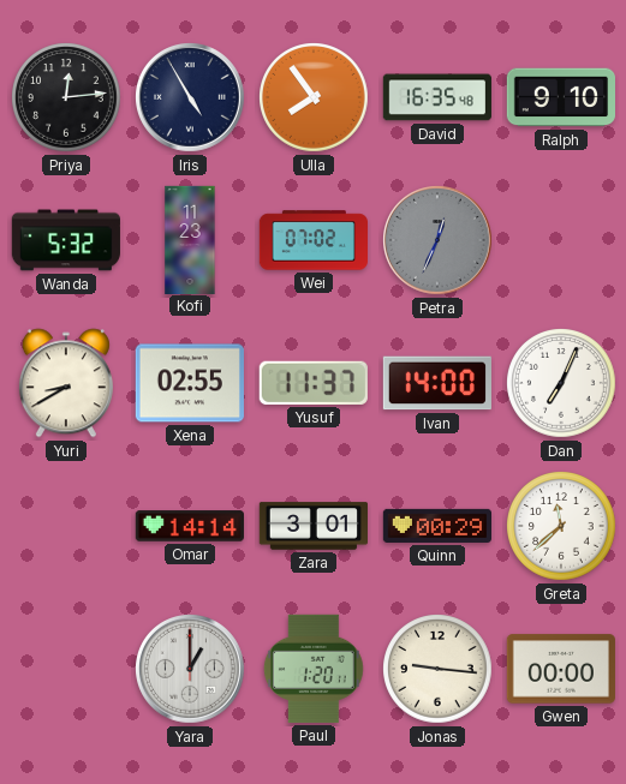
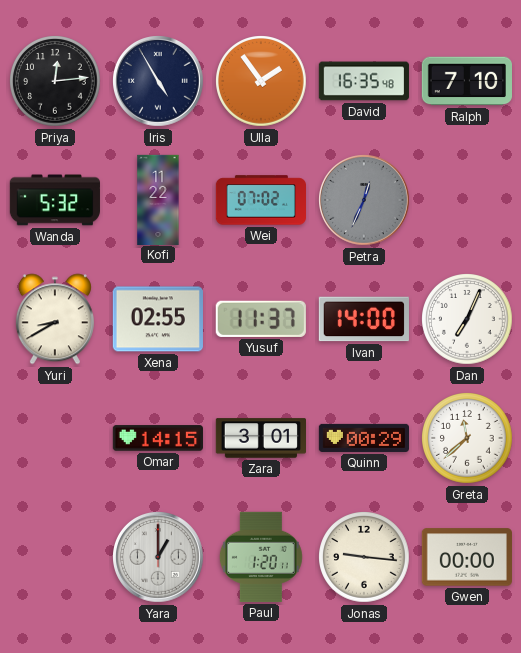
Ulla: 7:54 -> 1:54 (262, 82)
Ralph: 9:10 -> 7:10 (466, 81)
Kofi: 11:23 -> 11:22 (158, 199)
Omar: 14:14 -> 14:15 (158, 438)
